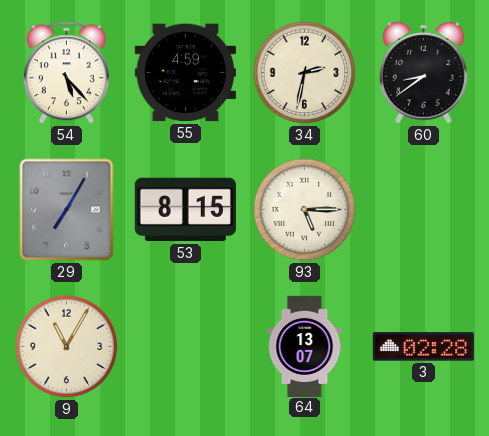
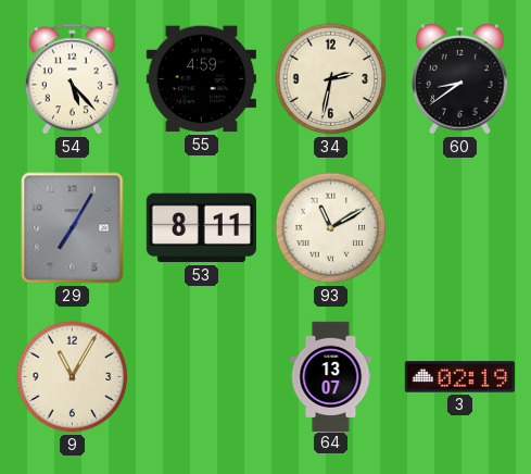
53: 8:15 -> 8:11 (201, 228)
93: 5:15 -> 11:10 (331, 228)
3: 02:28 -> 02:19 (459, 377)
